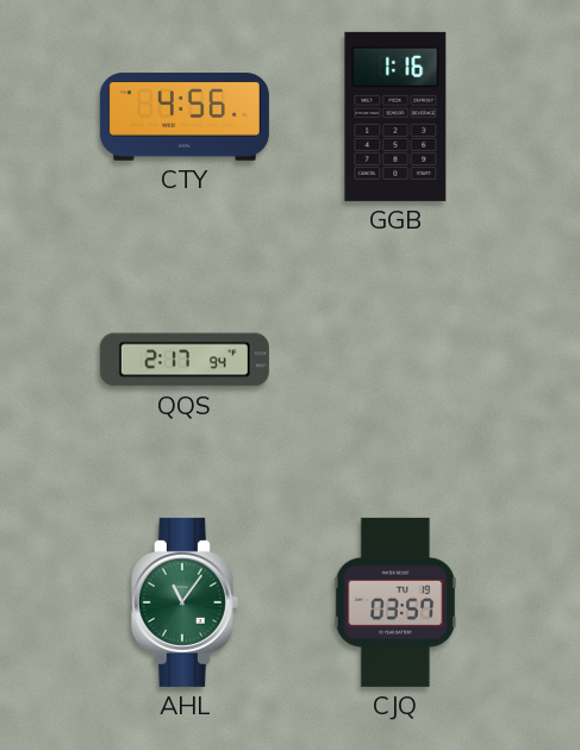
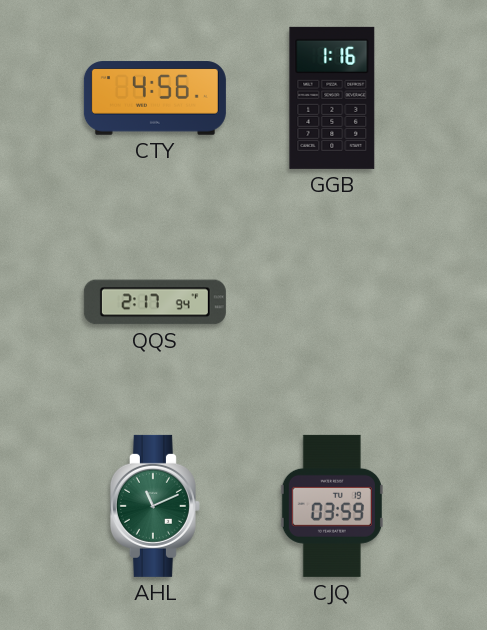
AHL: 11:06 -> 11:11 (155, 506)
CJQ: 03:57 -> 03:59 (332, 506)
